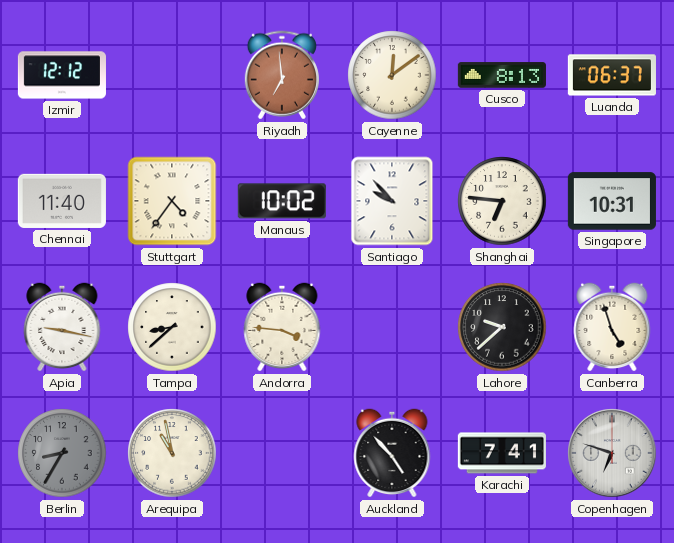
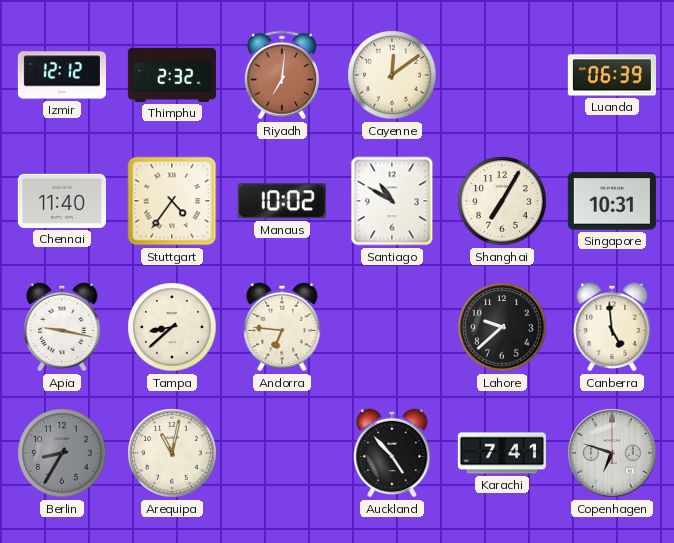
Thimphu: none -> 2:32 (172, 75)
Riyadh: 6:59 -> 7:01 (282, 75)
Cusco: 8:13 -> none (502, 75)
Luanda: 06:37 -> 06:39 (612, 75)
Santiago: 9:53 -> 10:50 (392, 201)
Shanghai: 6:46 -> 7:05 (502, 201)
Andorra: 3:46 -> 6:46 (282, 327)
Canberra: 4:57 -> 4:59 (612, 327)
Arequipa: 10:58 -> 11:02 (172, 453)
